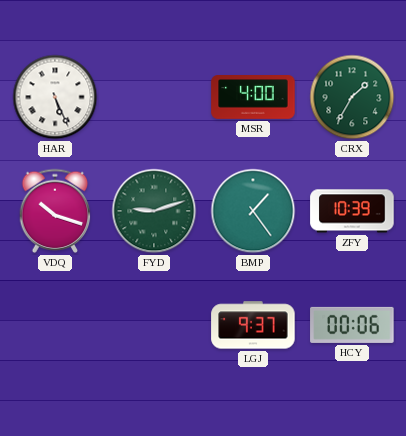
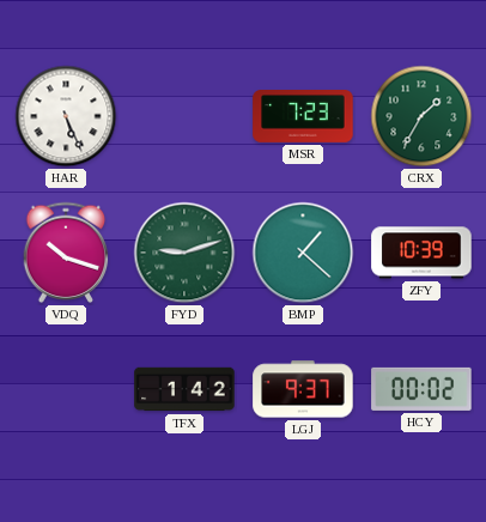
MSR: 4:00 -> 7:23 (303, 116)
BMP: 1:24 -> 1:22 (303, 253)
TFX: none -> 1:42 (184, 389)
HCY: 00:06 -> 00:02 (421, 389)
